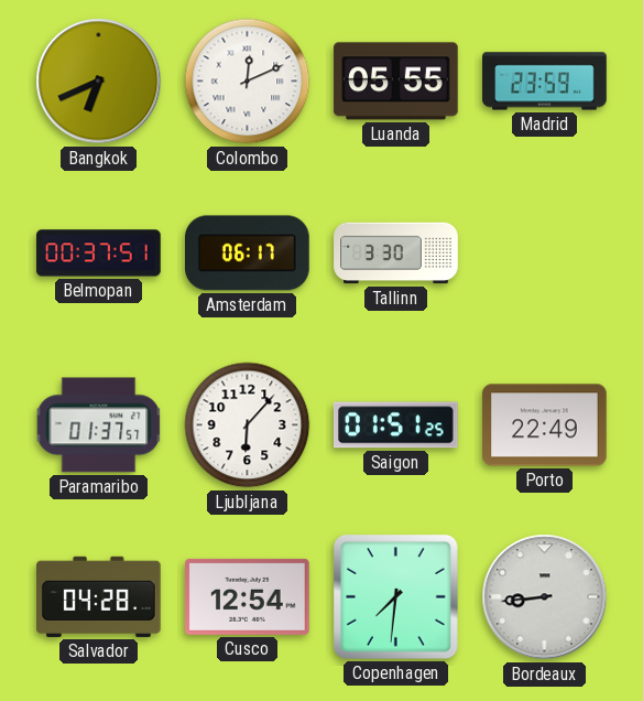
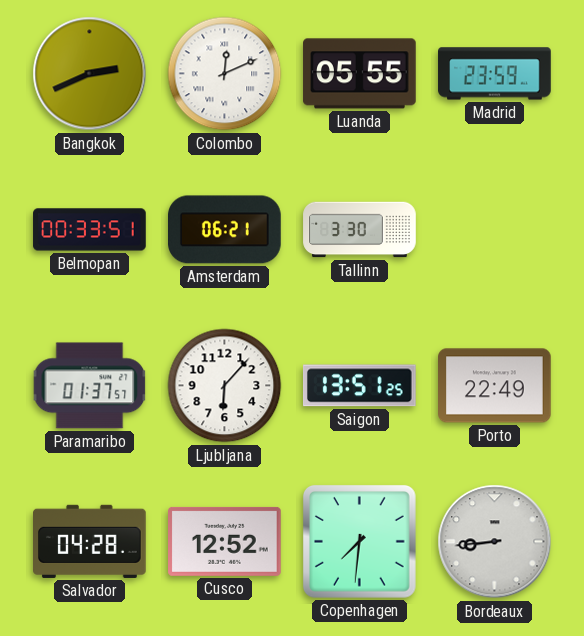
Bangkok: 6:41 -> 2:41 (90, 74)
Belmopan: 00:37 -> 00:33 (90, 230)
Amsterdam: 06:17 -> 06:21 (225, 230)
Saigon: 01:51 -> 13:51 (360, 386)
Cusco: 12:54 -> 12:52 (225, 541)
